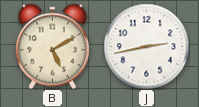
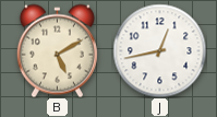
J: 2:43 -> 12:43 (159, 50)
